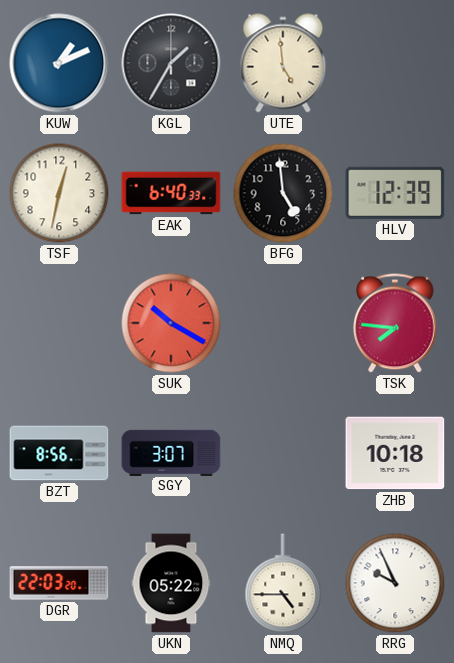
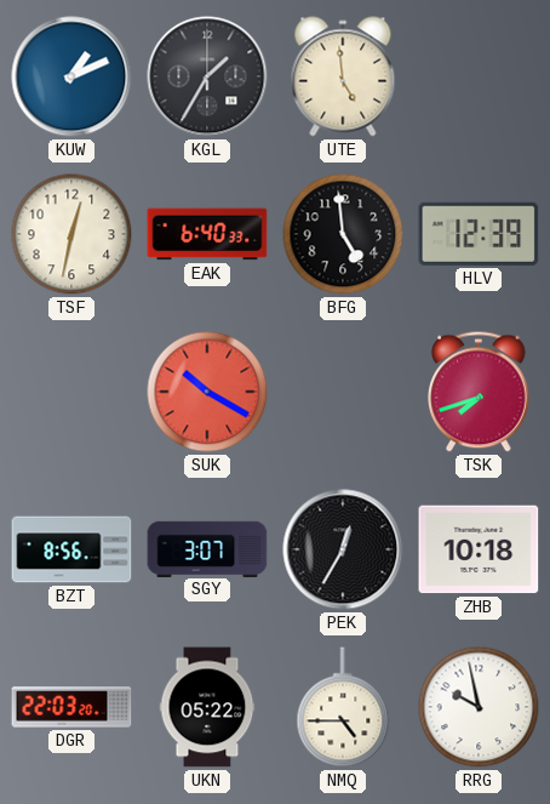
TSK: 7:46 -> 7:42 (479, 392)
PEK: none -> 12:35 (343, 549)
RRG: 9:56 -> 9:58 (479, 707)
